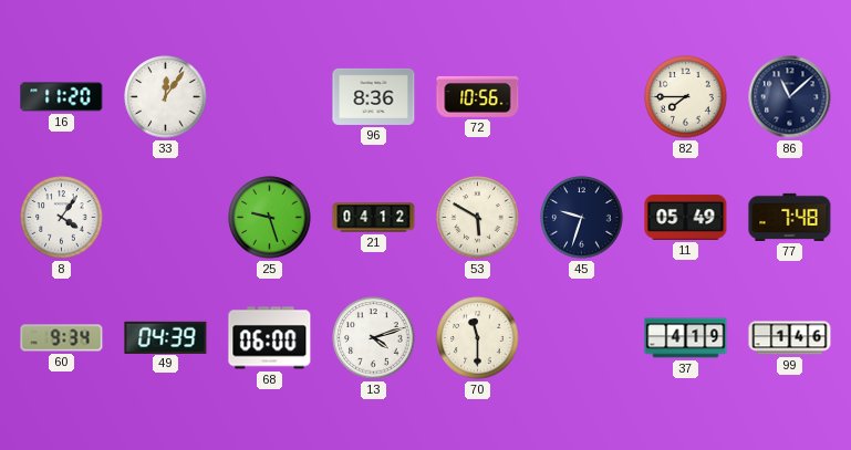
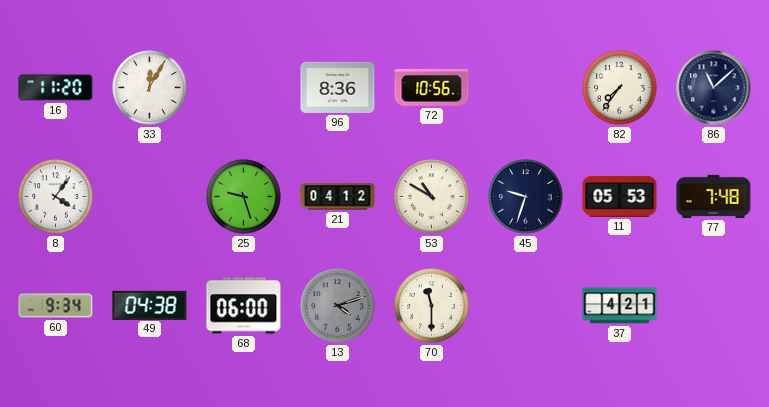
33: 12:06 -> 12:05 (150, 88)
82: 7:45 -> 7:36 (620, 88)
53: 5:50 -> 10:50 (432, 197)
11: 05:49 -> 05:53 (620, 196)
49: 04:39 -> 04:38 (150, 305)
13 dial: white -> grey (338, 306)
37: 4:19 -> 4:21 (620, 306)
99: 1:46 -> none (790, 338)
